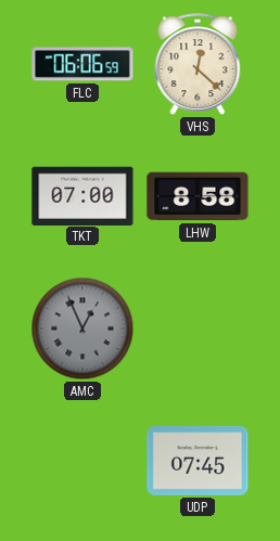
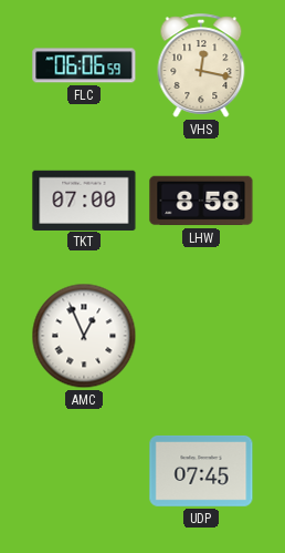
VHS: 12:22 -> 12:17 (201, 65)
AMC dial: grey -> white (84, 336)
